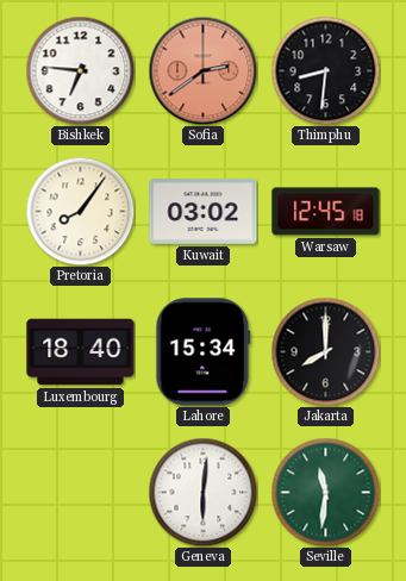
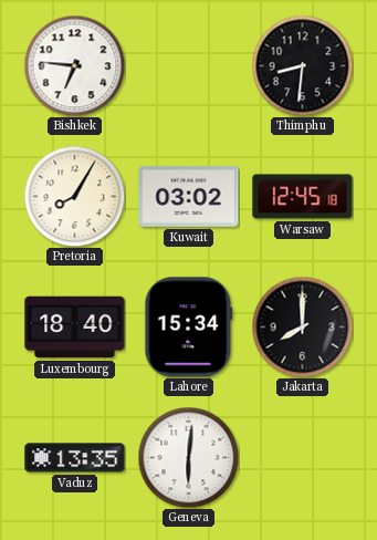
Sofia: 2:39 -> none (202, 70)
Pretoria: 8:06 -> 8:05 (74, 196)
Vaduz: none -> 13:35 (75, 458)
Seville: 11:31 -> none (325, 492)
